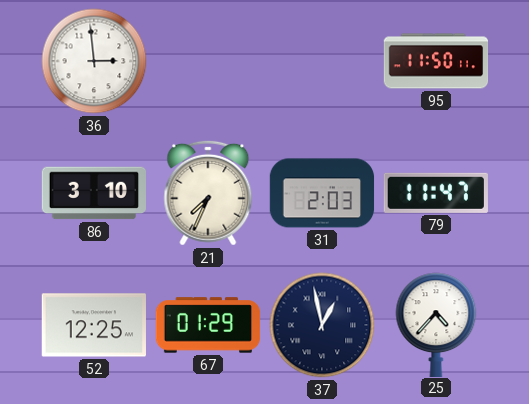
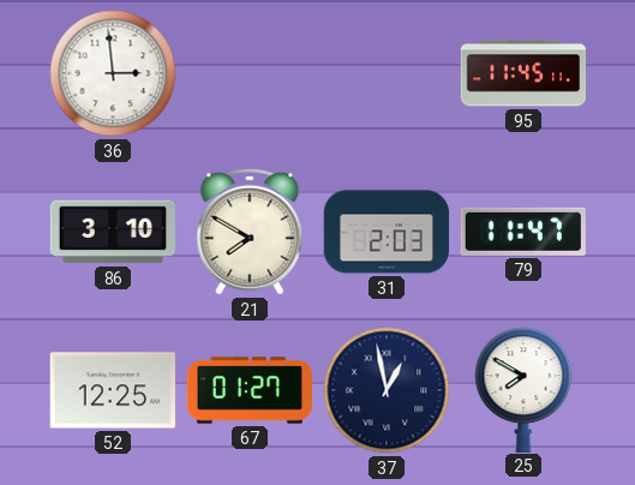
95: 11:50 -> 11:45 (523, 73)
21: 7:34 -> 7:50 (250, 232)
67: 01:29 -> 01:27 (250, 390)
25: 4:37 -> 7:50 (523, 389)
